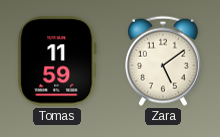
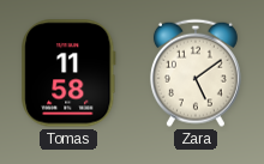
Tomas: 11:59 -> 11:58 (68, 73)
